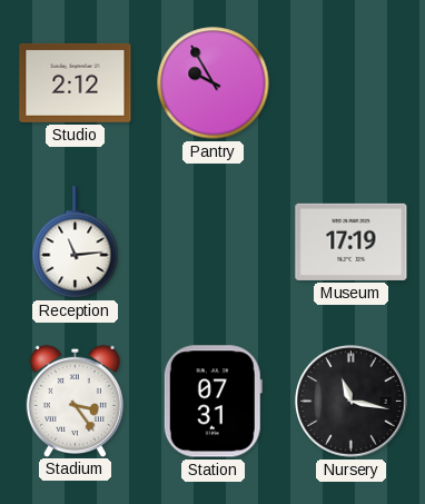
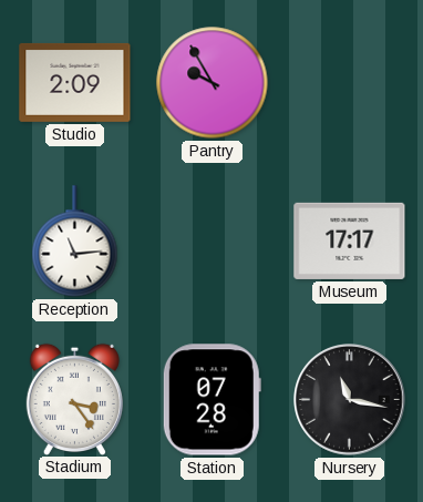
Studio: 2:12 -> 2:09 (75, 82)
Museum: 17:19 -> 17:17 (350, 240)
Station: 07:31 -> 07:28 (211, 400)
